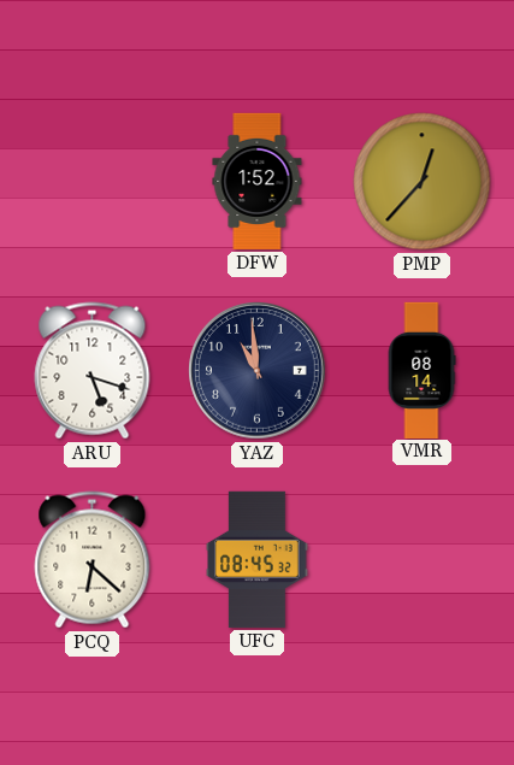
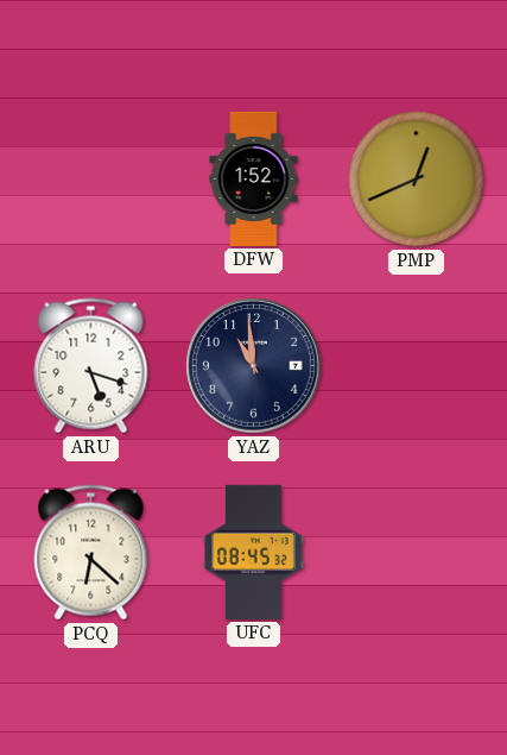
PMP: 12:37 -> 12:41 (417, 180)
VMR: 08:14 -> none (421, 370)
